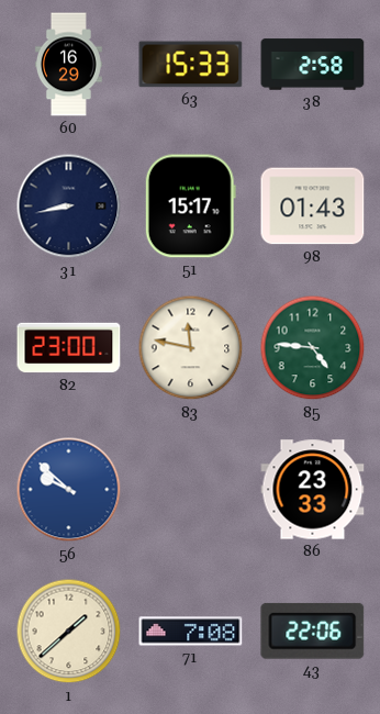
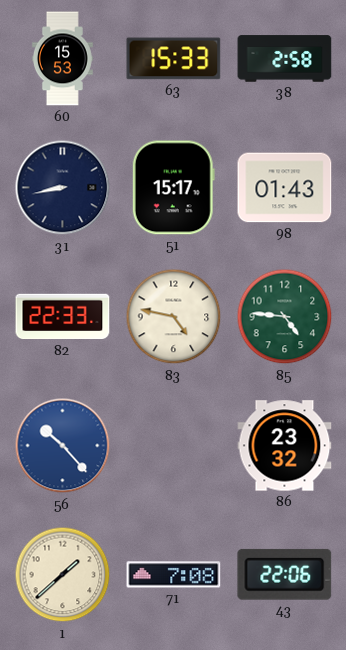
60: 16:29 -> 15:53 (62, 59)
82: 23:00 -> 22:33 (63, 317)
83: 11:47 -> 4:47 (174, 317)
56: 9:52 -> 10:23 (63, 446)
86: 23:33 -> 23:32 (285, 446)
